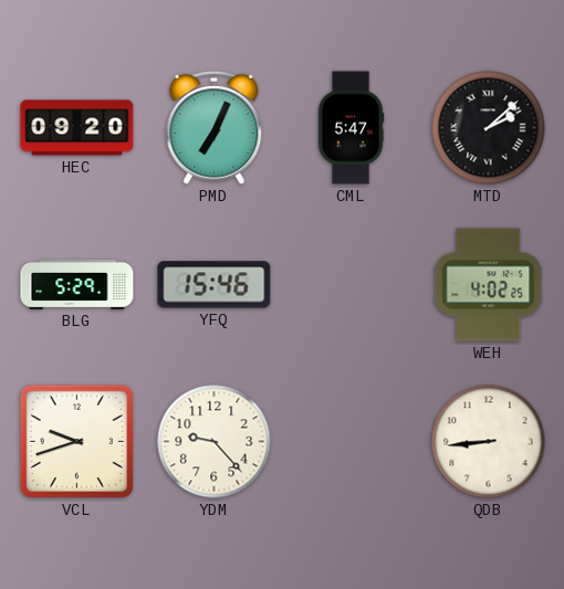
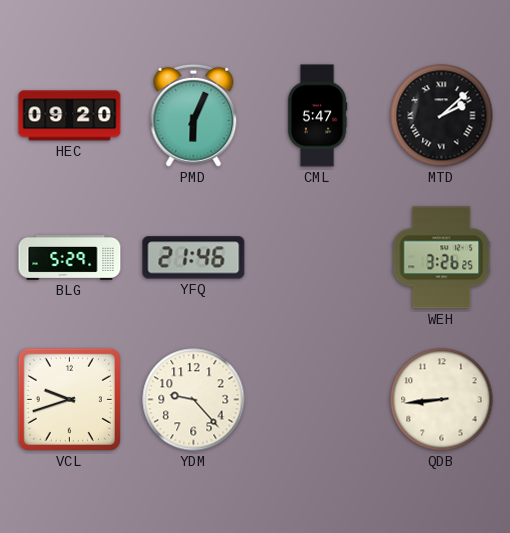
PMD: 7:04 -> 6:04 (194, 115)
YFQ: 15:46 -> 21:46 (194, 258)
WEH: 4:02 -> 3:26 (442, 258)
